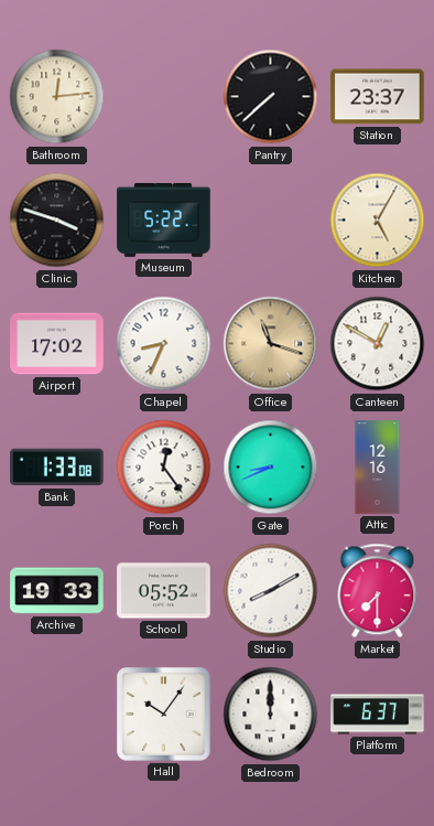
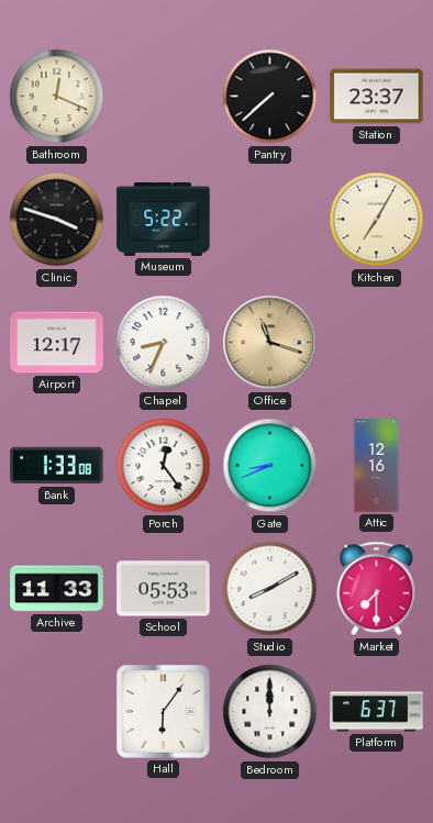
Bathroom: 12:14 -> 12:19 (57, 97)
Kitchen: 5:05 -> 7:05 (377, 220)
Airport: 17:02 -> 12:17 (57, 343)
Canteen: 12:50 -> none (378, 344)
Archive: 19:33 -> 11:33 (57, 589)
School: 05:52 -> 05:53 (164, 589)
Hall: 10:06 -> 6:06 (164, 712)
